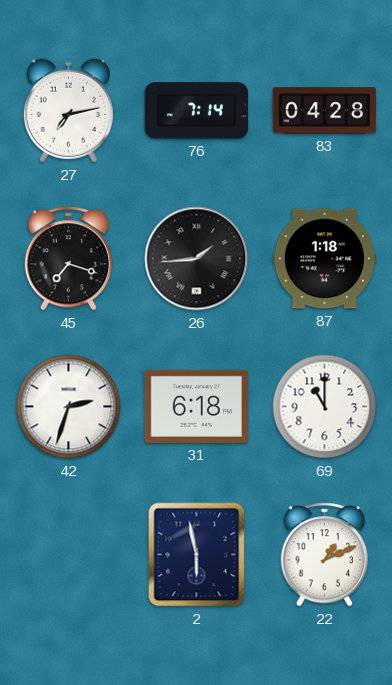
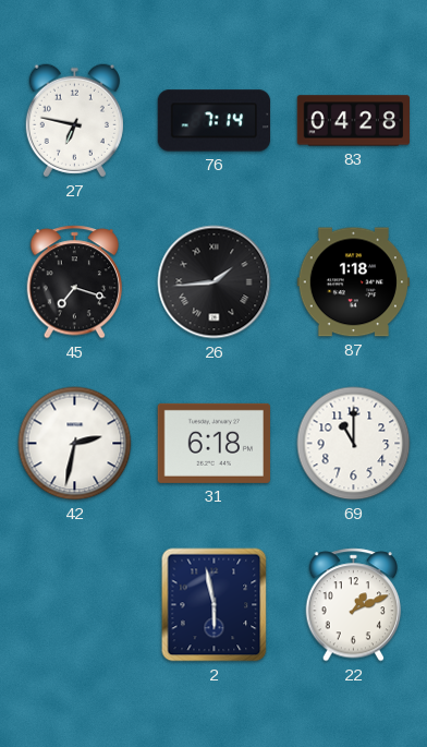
27: 7:13 -> 6:47 (74, 121)
42: 2:33 -> 2:32 (75, 444)
